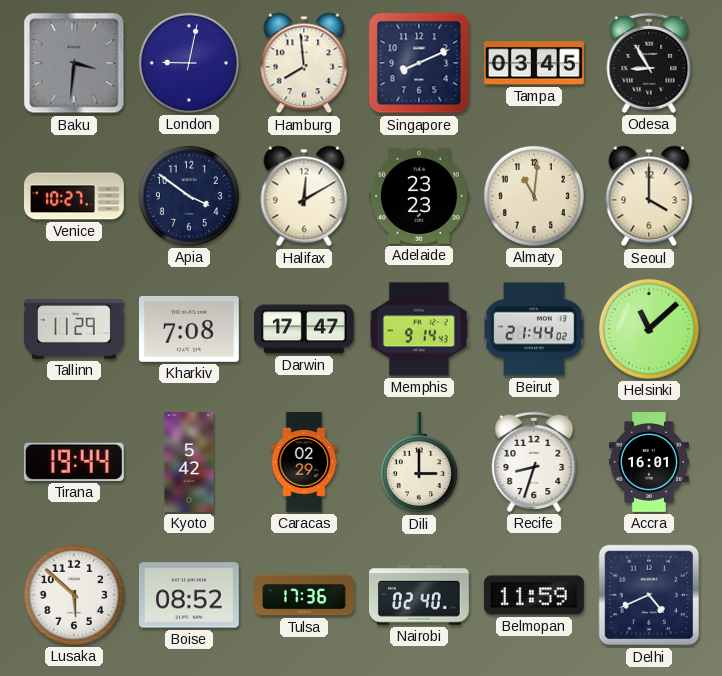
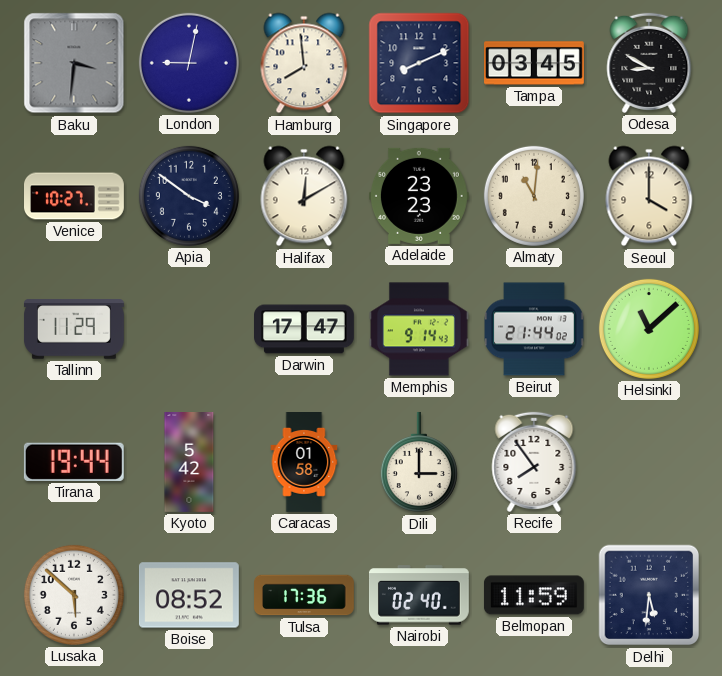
Odesa: 8:55 -> 8:50 (649, 63)
Kharkiv: 7:08 -> none (189, 329)
Caracas: 02:29 -> 01:58 (304, 463)
Recife: 8:33 -> 7:54 (534, 462)
Accra: 16:01 -> none (649, 463)
Delhi: 4:41 -> 5:31 (649, 595)
